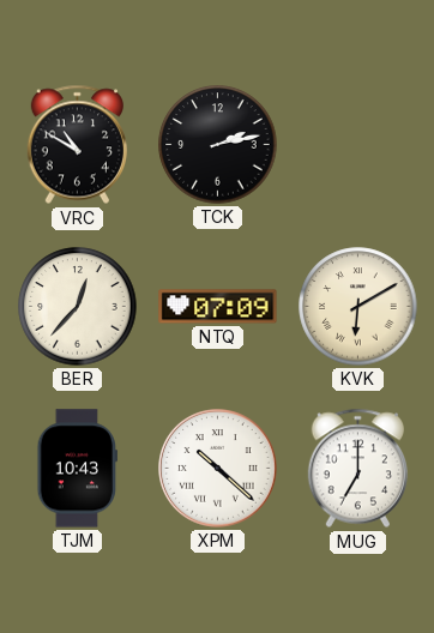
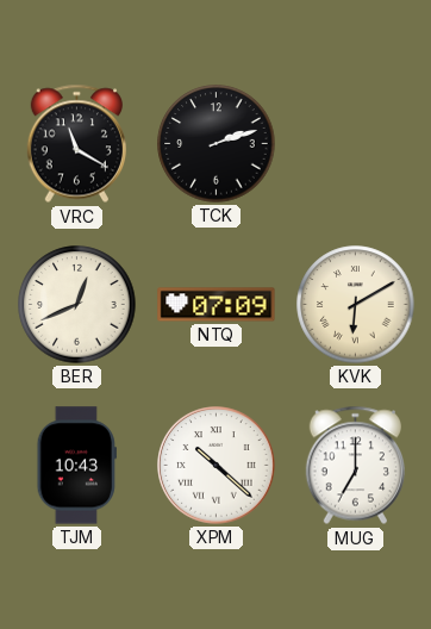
VRC: 10:50 -> 11:20 (76, 144)
TCK: 2:13 -> 2:12 (217, 144)
BER: 12:37 -> 12:41 (77, 305)
